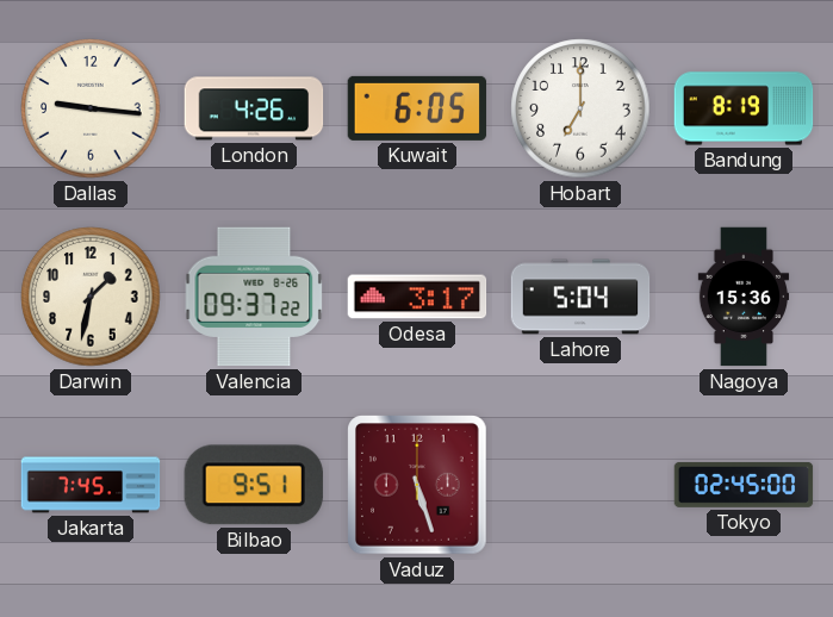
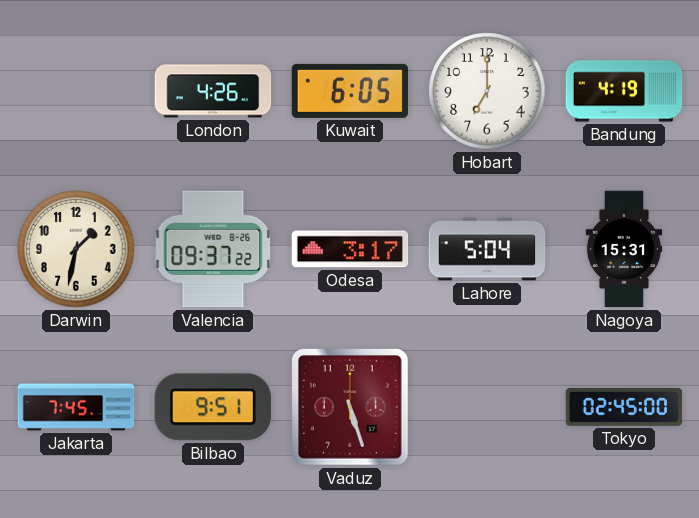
Dallas: 9:16 -> none (91, 108)
Bandung: 8:19 -> 4:19 (624, 91)
Nagoya: 15:36 -> 15:31 (624, 249)
